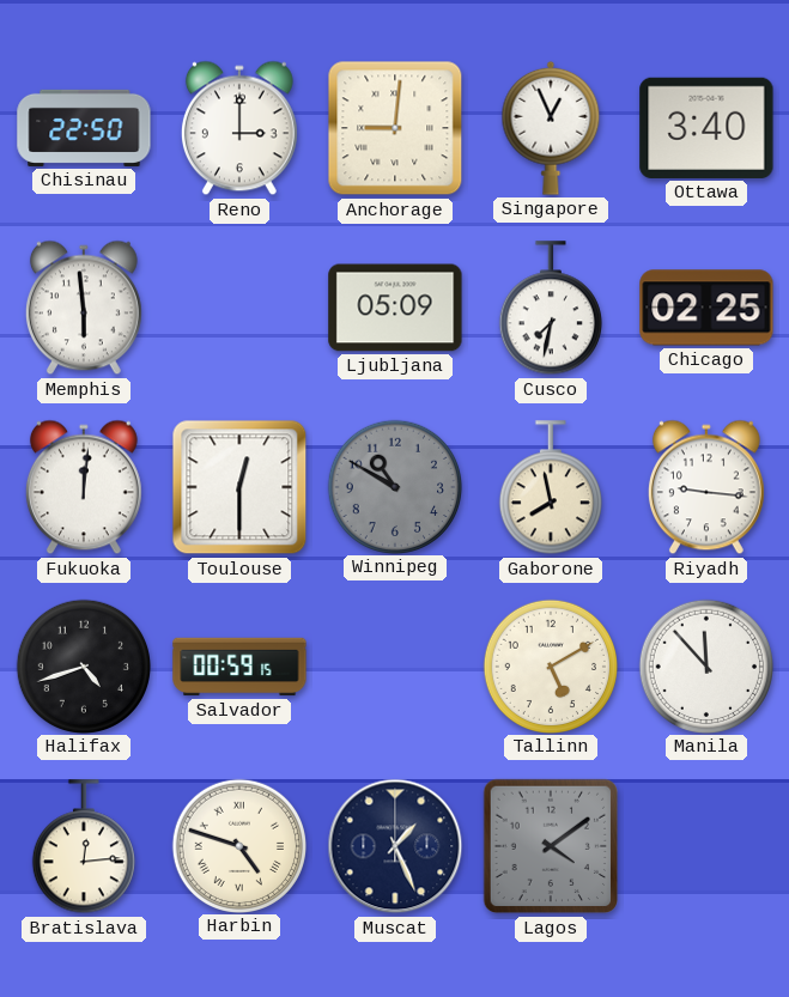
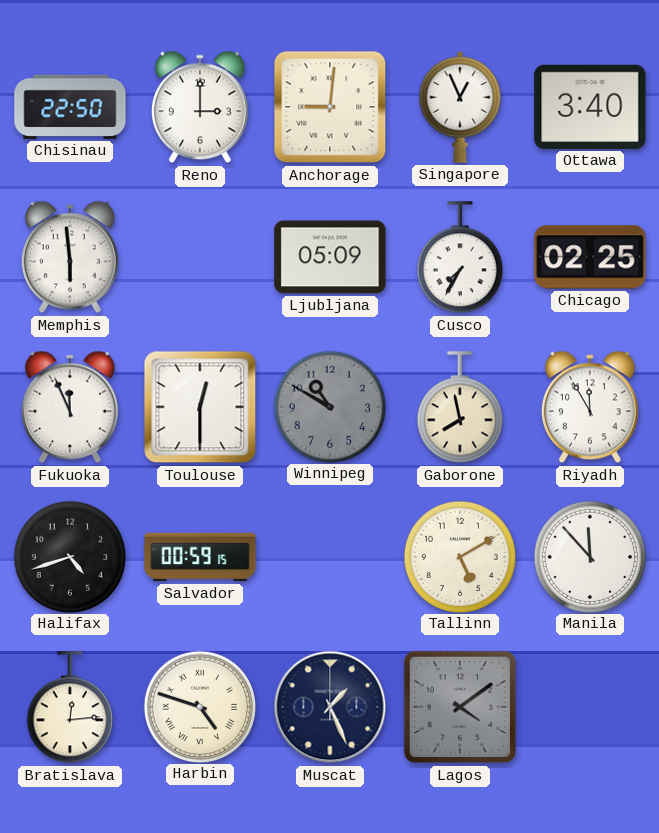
Cusco: 7:32 -> 7:35 (460, 258)
Fukuoka: 12:01 -> 11:56 (70, 407)
Riyadh: 9:16 -> 11:55 (590, 407)
